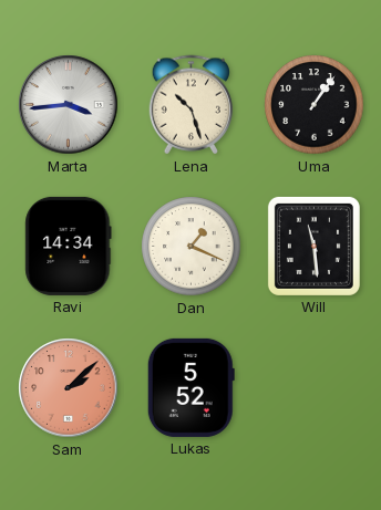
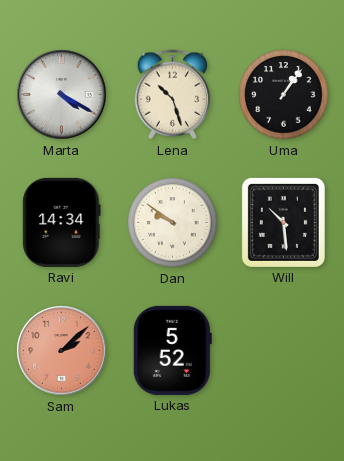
Marta: 3:44 -> 4:20 (62, 95)
Dan: 1:19 -> 9:51 (173, 223)
Will: 11:29 -> 10:29 (283, 222)
